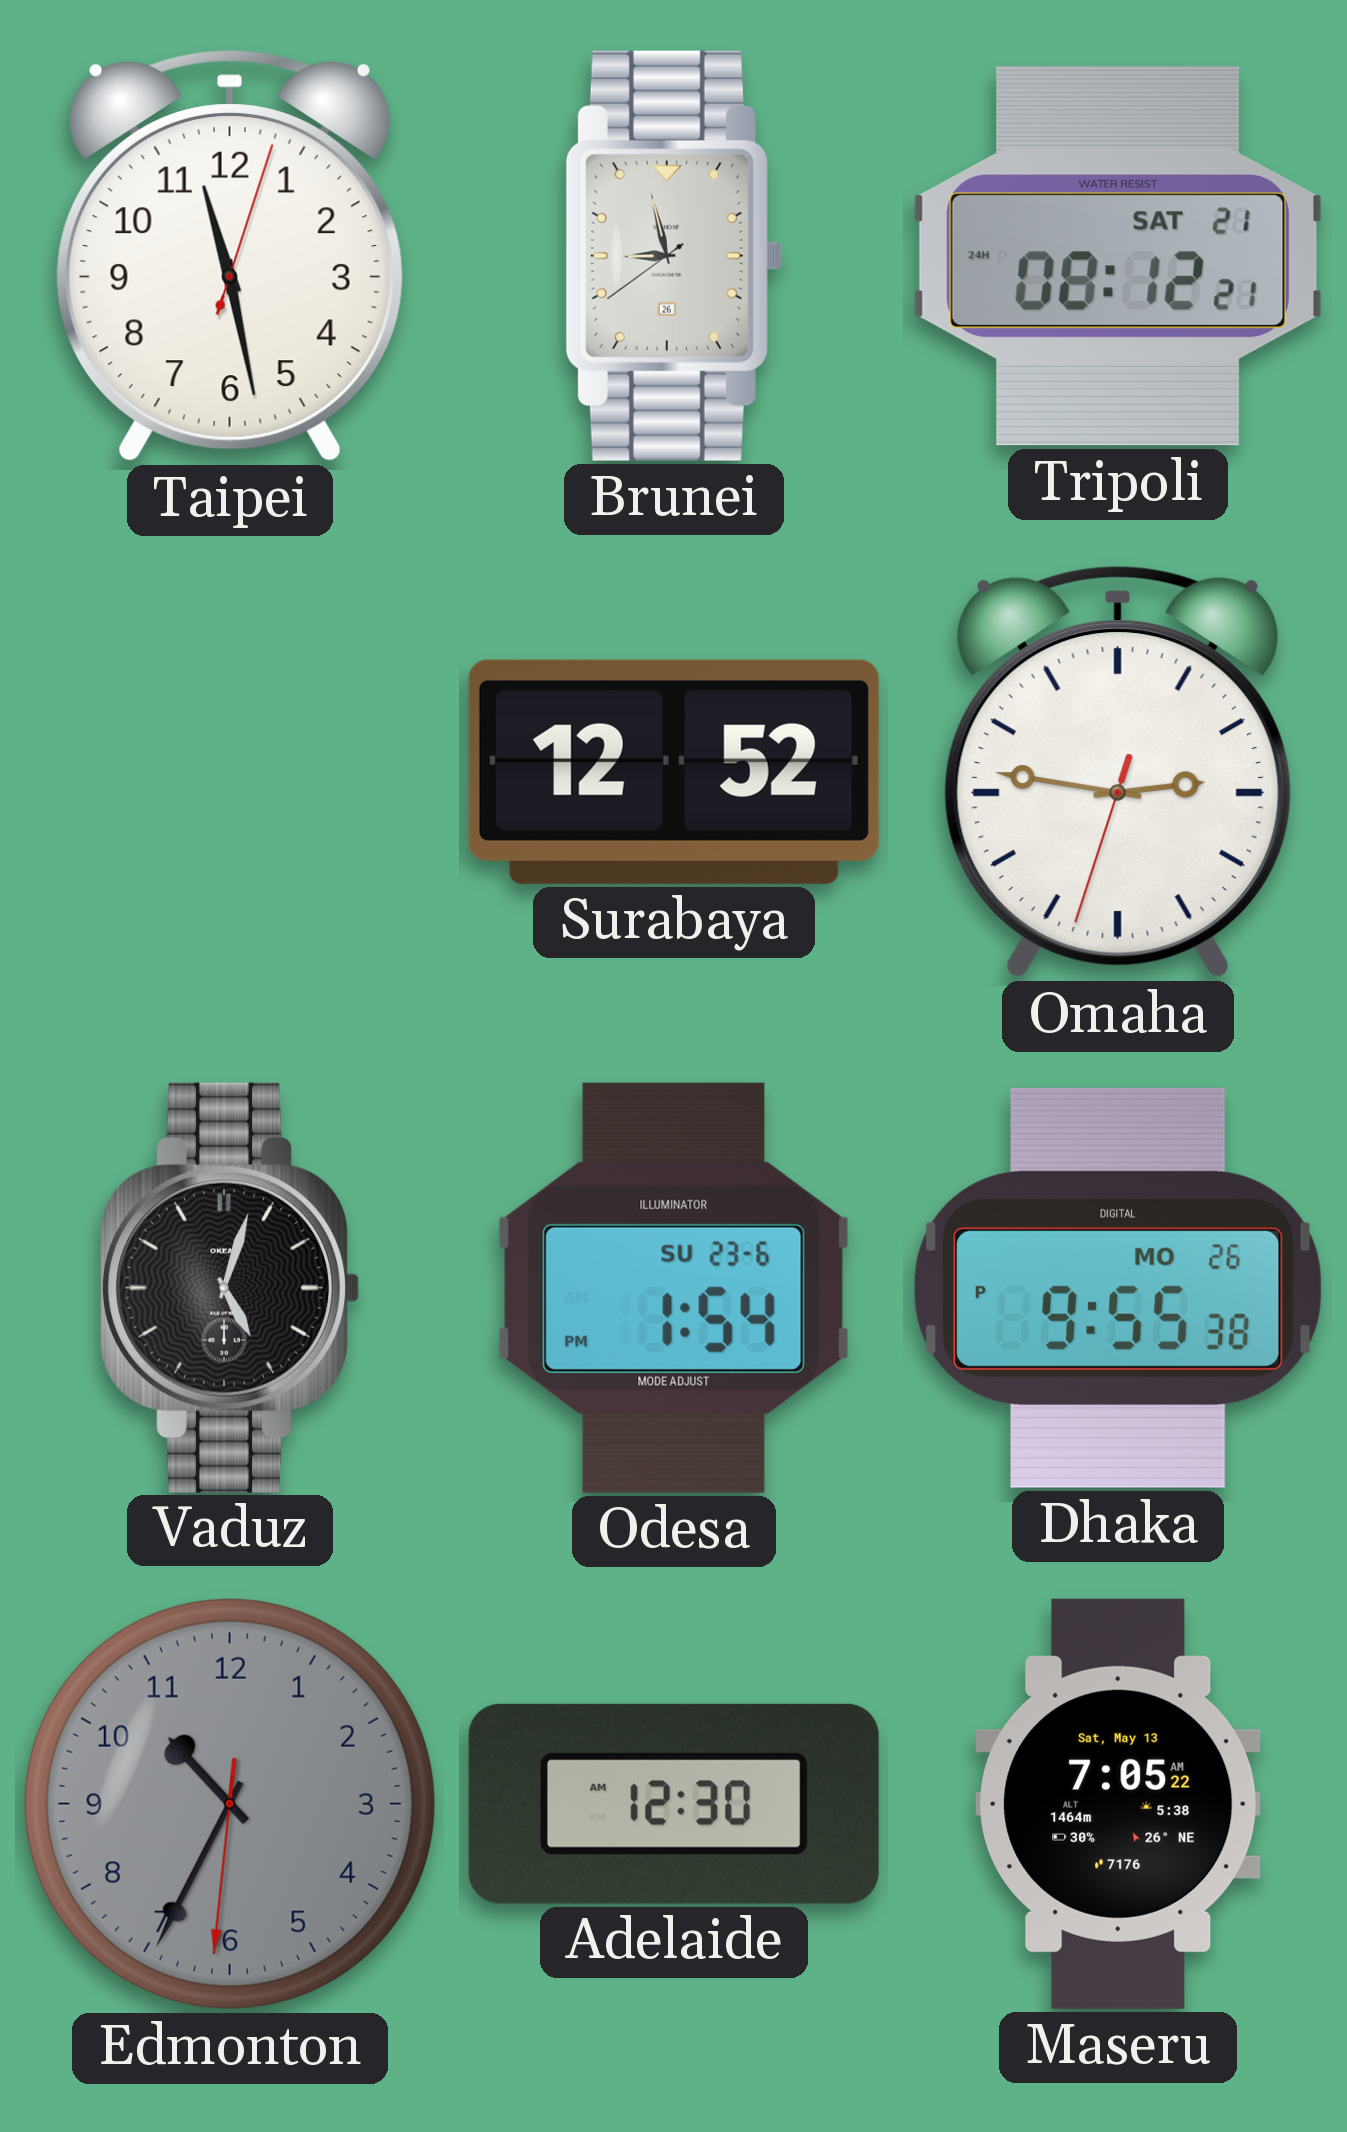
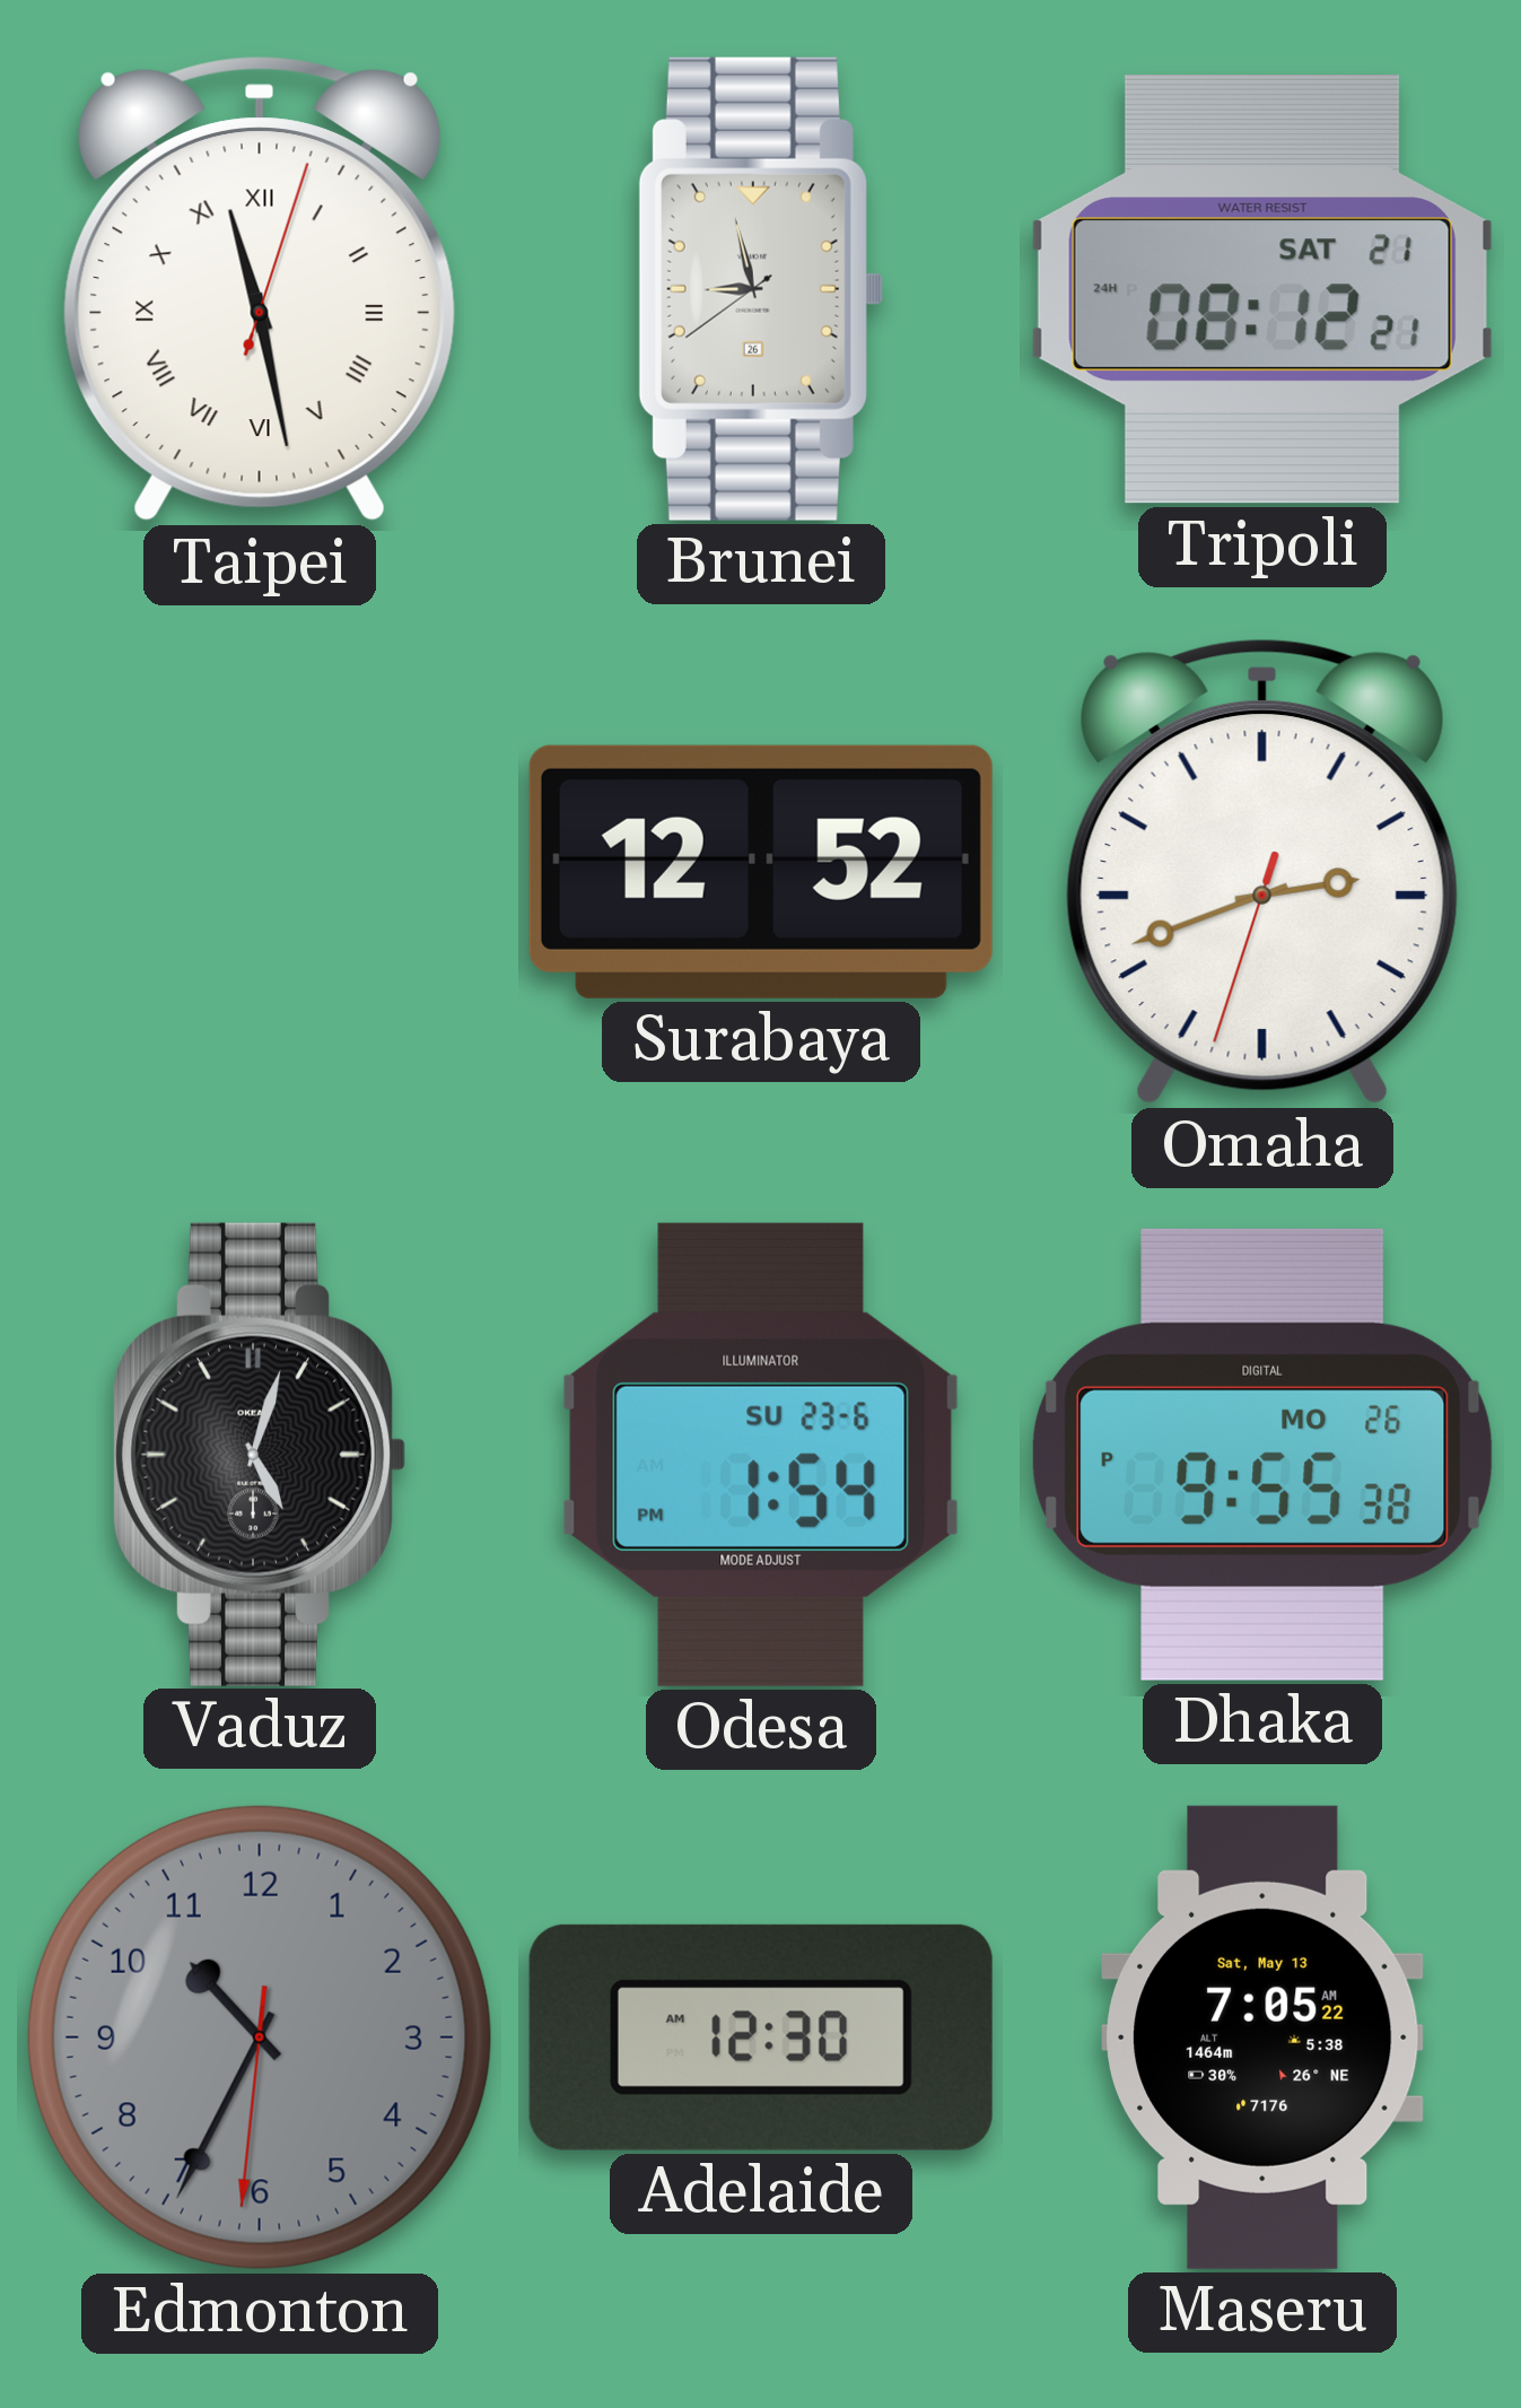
Taipei numerals: Arabic -> Roman (260, 290)
Omaha: 2:46 -> 2:41 (1262, 873)
